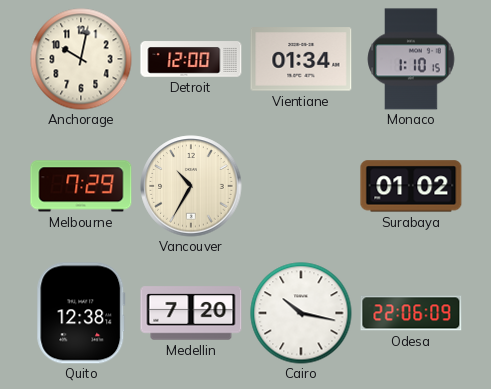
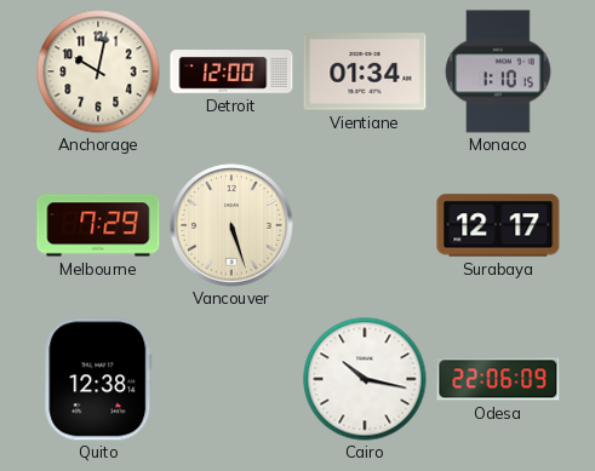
Vancouver: 10:35 -> 5:27 (231, 225)
Surabaya: 01:02 -> 12:17 (498, 225)
Medellin: 7:20 -> none (191, 313)
